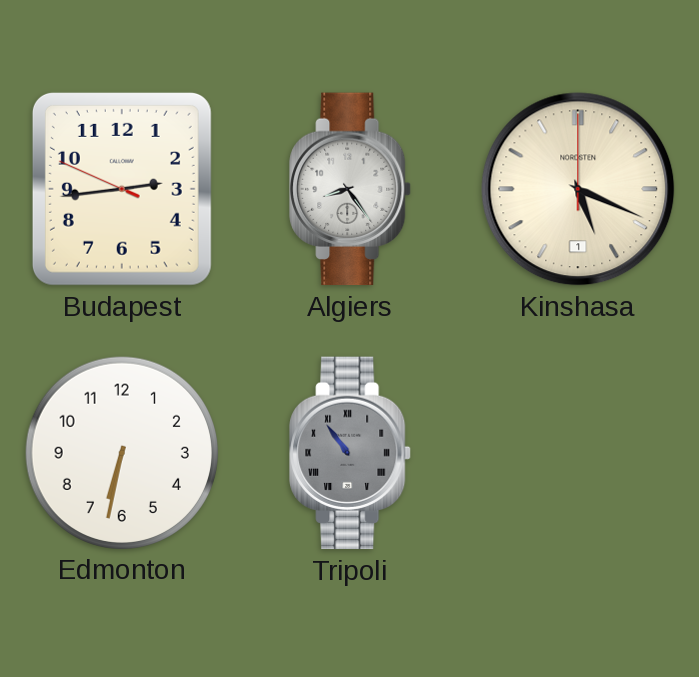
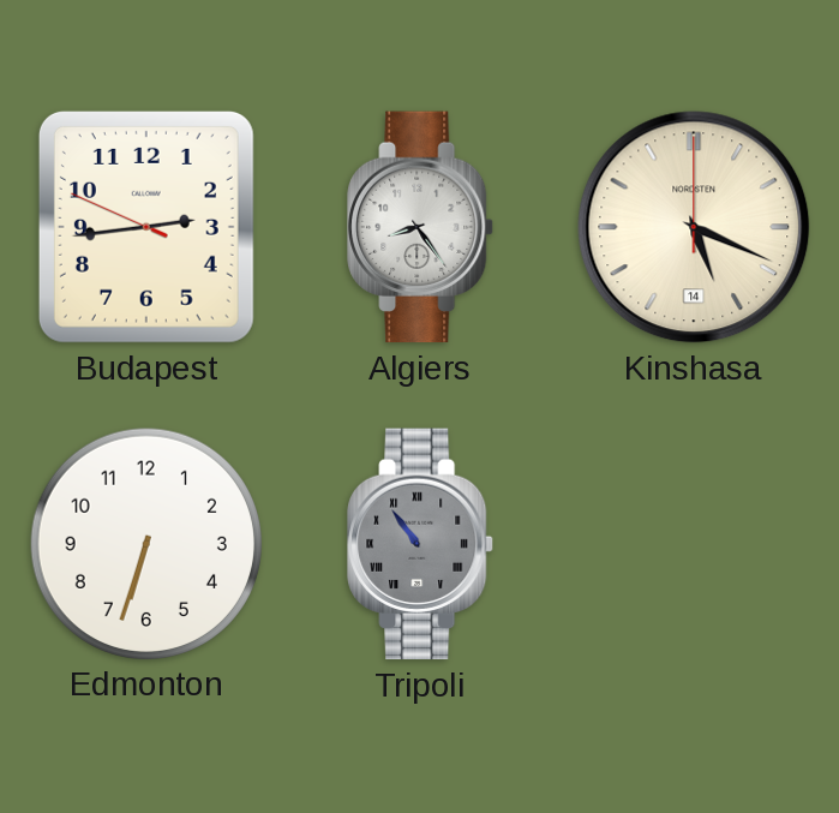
Kinshasa date: 1 -> 14 (694, 227)
Edmonton: 6:32 -> 6:33 (145, 543)
